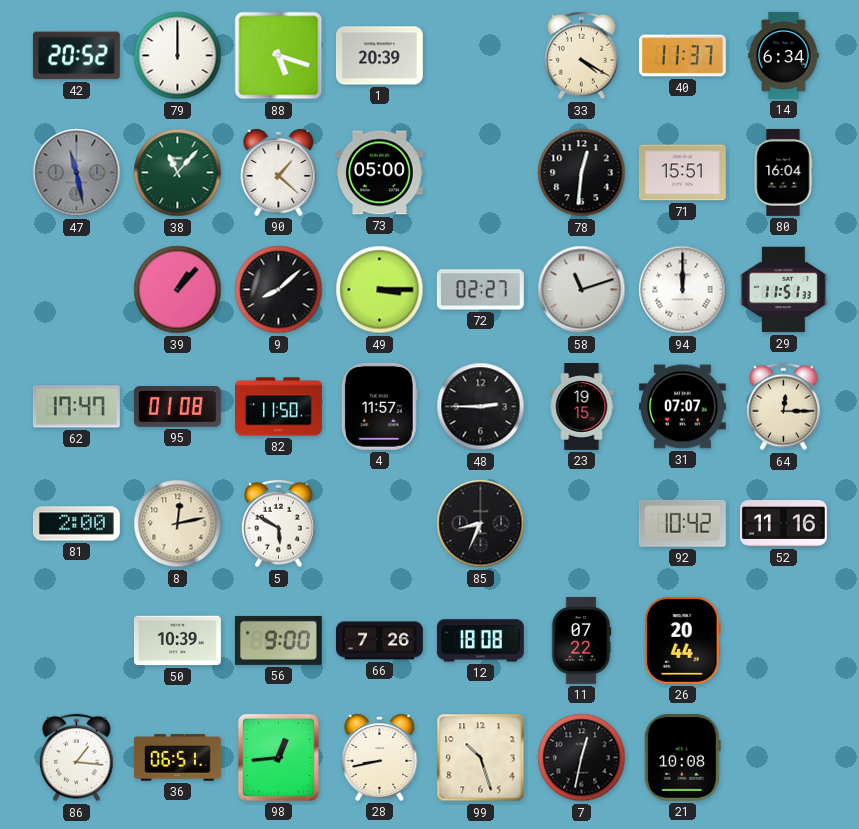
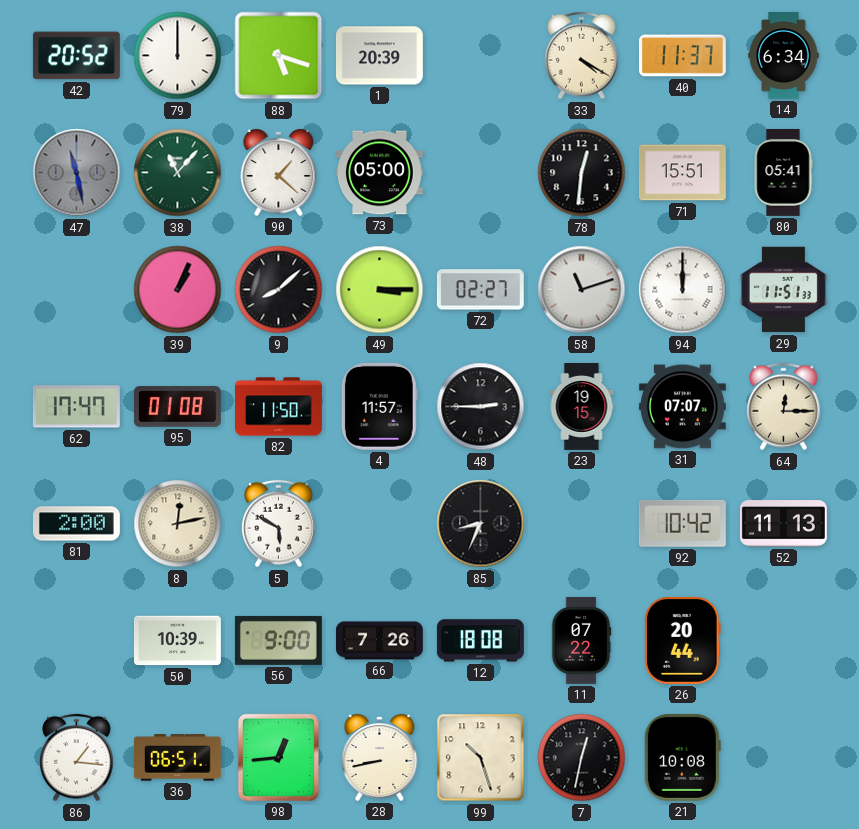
80: 16:04 -> 05:41 (783, 172)
39: 1:07 -> 1:04 (178, 290)
52: 11:16 -> 11:13 (783, 524)
